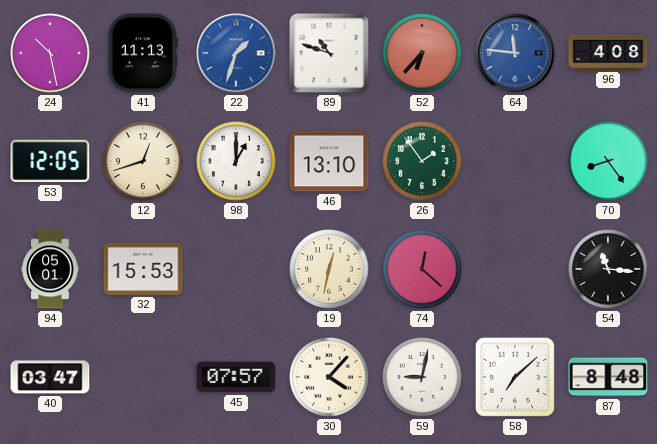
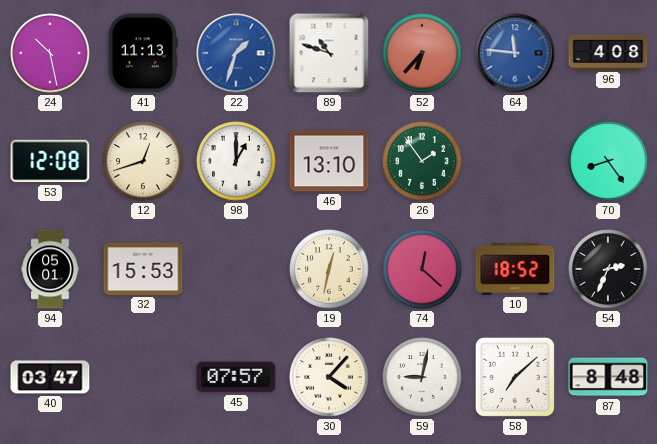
53: 12:05 -> 12:08 (50, 161)
10: none -> 18:52 (515, 269)
54: 11:16 -> 2:34 (608, 269)
